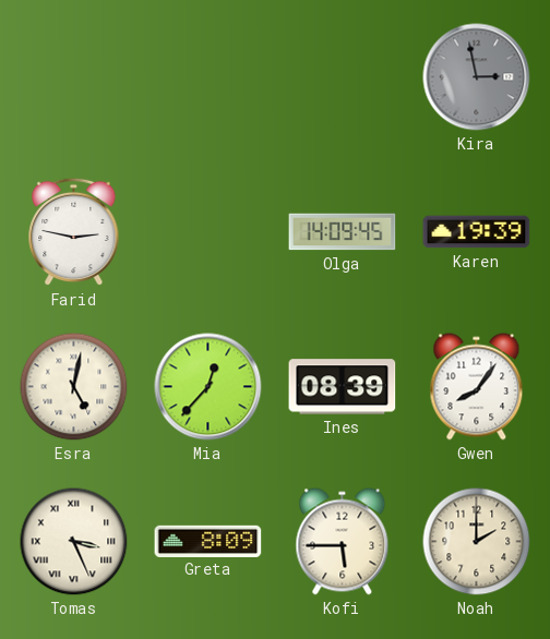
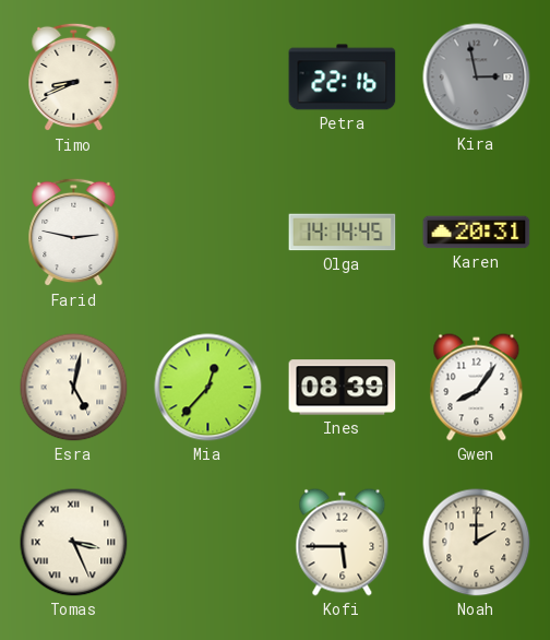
Timo: none -> 8:41 (74, 78)
Petra: none -> 22:16 (343, 78)
Olga: 14:09 -> 14:14 (343, 233)
Karen: 19:39 -> 20:31 (477, 233)
Greta: 8:09 -> none (208, 541)
